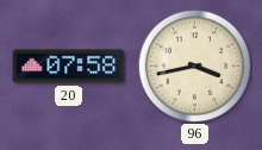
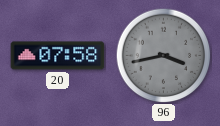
96 dial: cream -> grey (163, 55)
